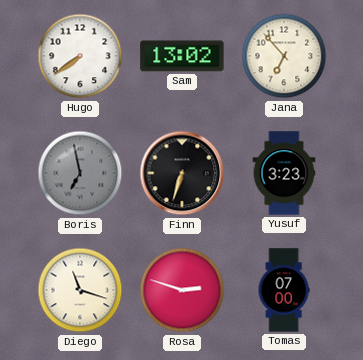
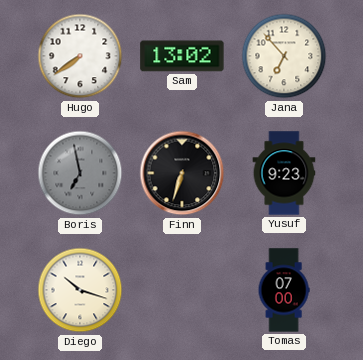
Yusuf: 3:23 -> 9:23 (284, 173)
Diego: 11:18 -> 10:18 (80, 290)
Rosa: 2:48 -> none (182, 290)
